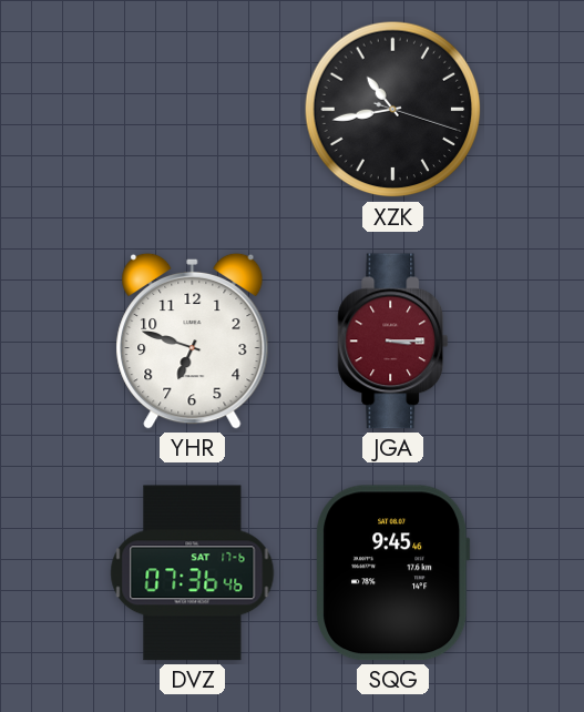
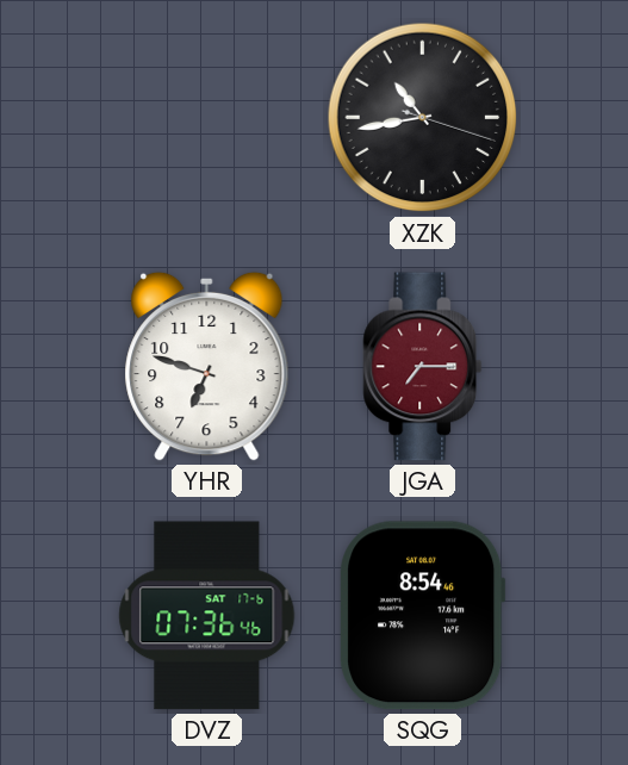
JGA: 3:15 -> 7:15 (423, 367)
SQG: 9:45 -> 8:54 (423, 616)
